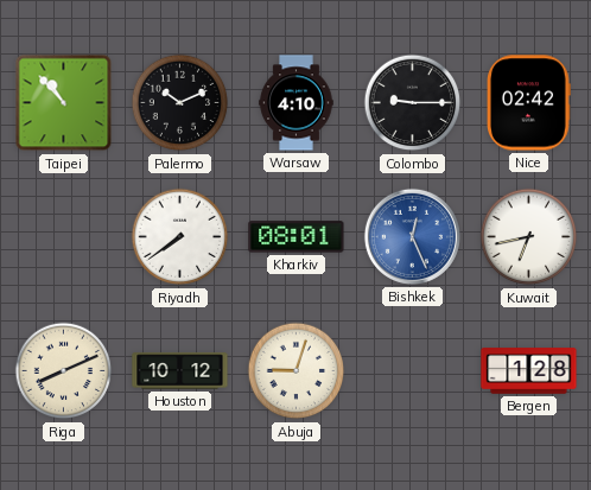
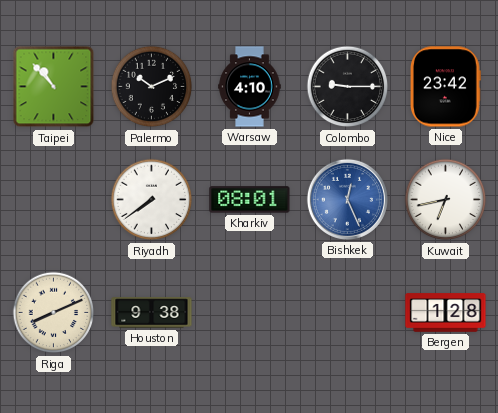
Nice: 02:42 -> 23:42 (446, 87)
Houston: 10:12 -> 9:38 (152, 313)
Abuja: 9:03 -> none (297, 371)
